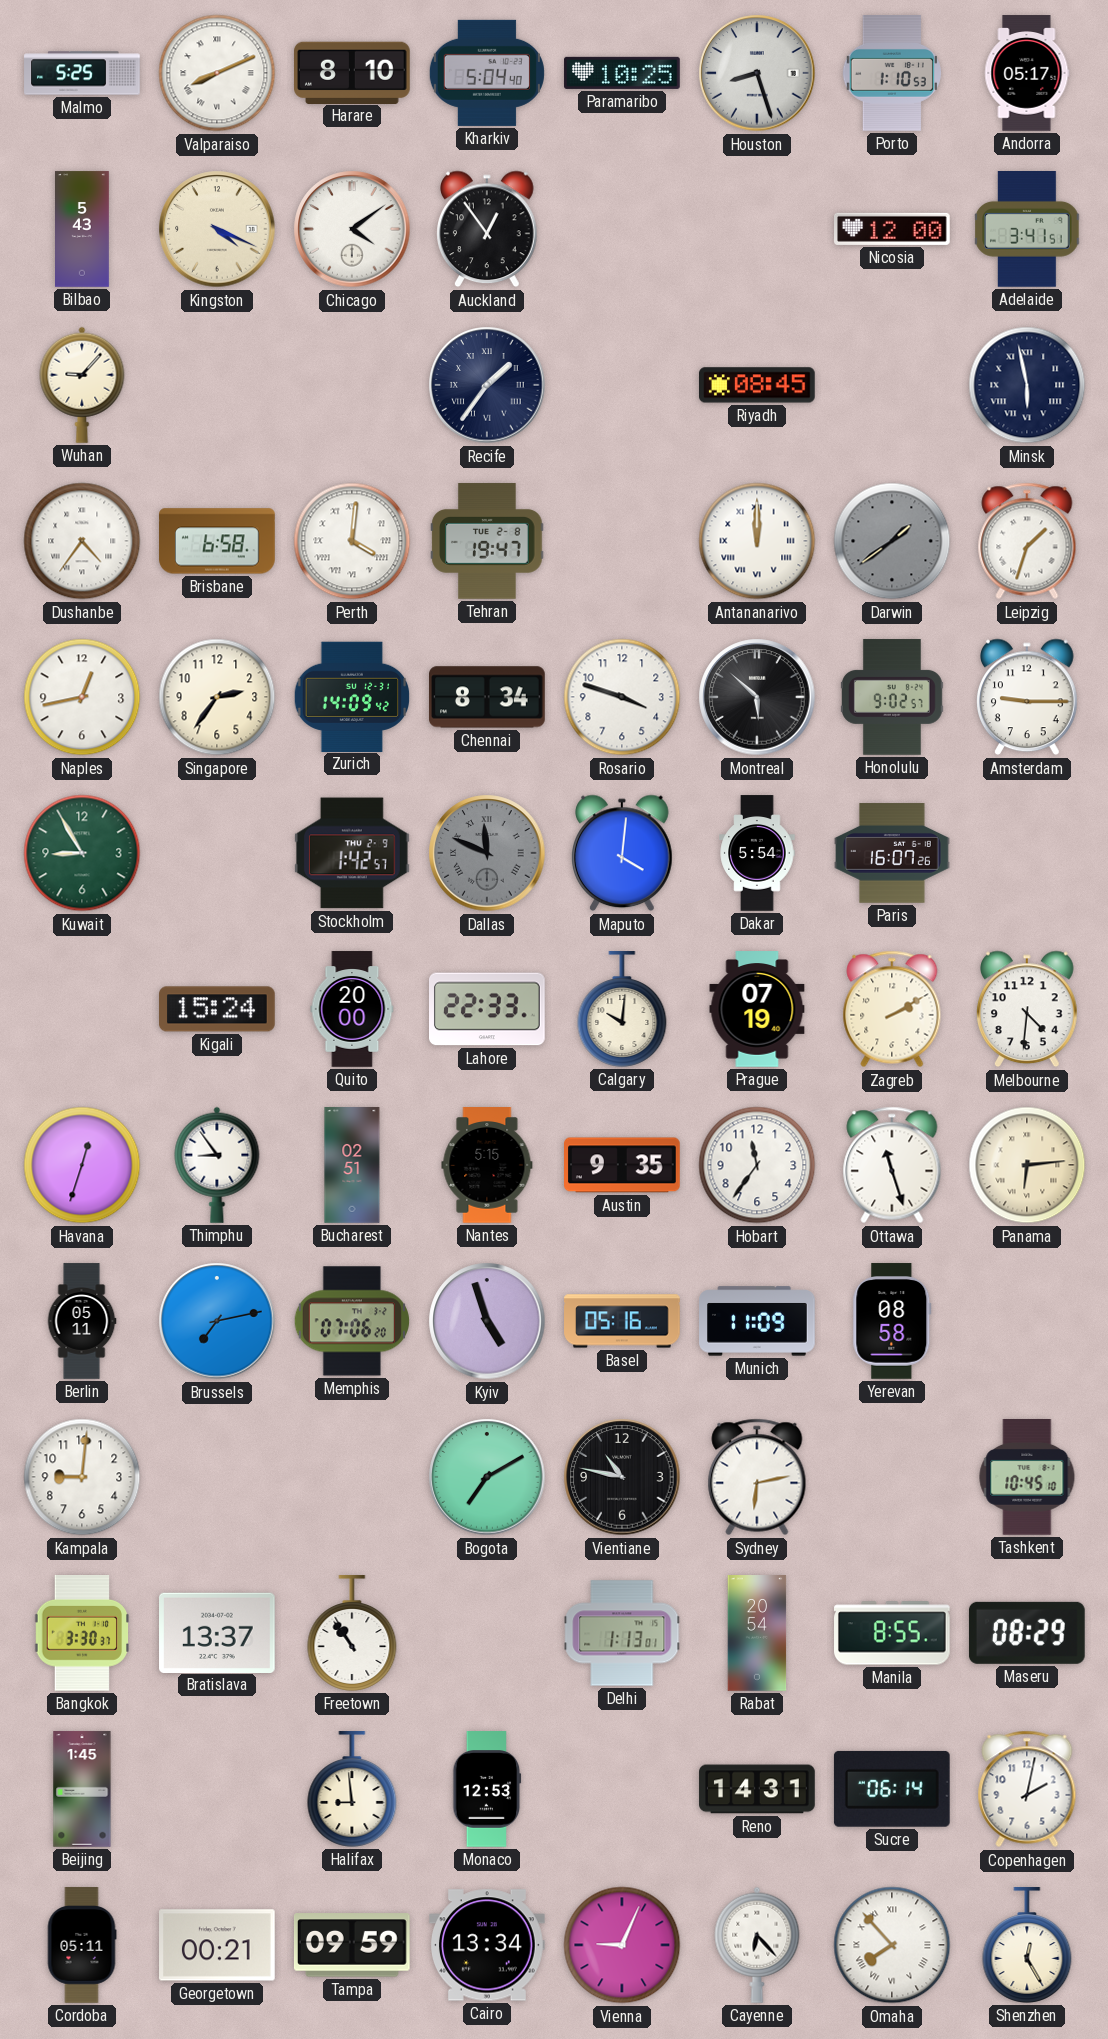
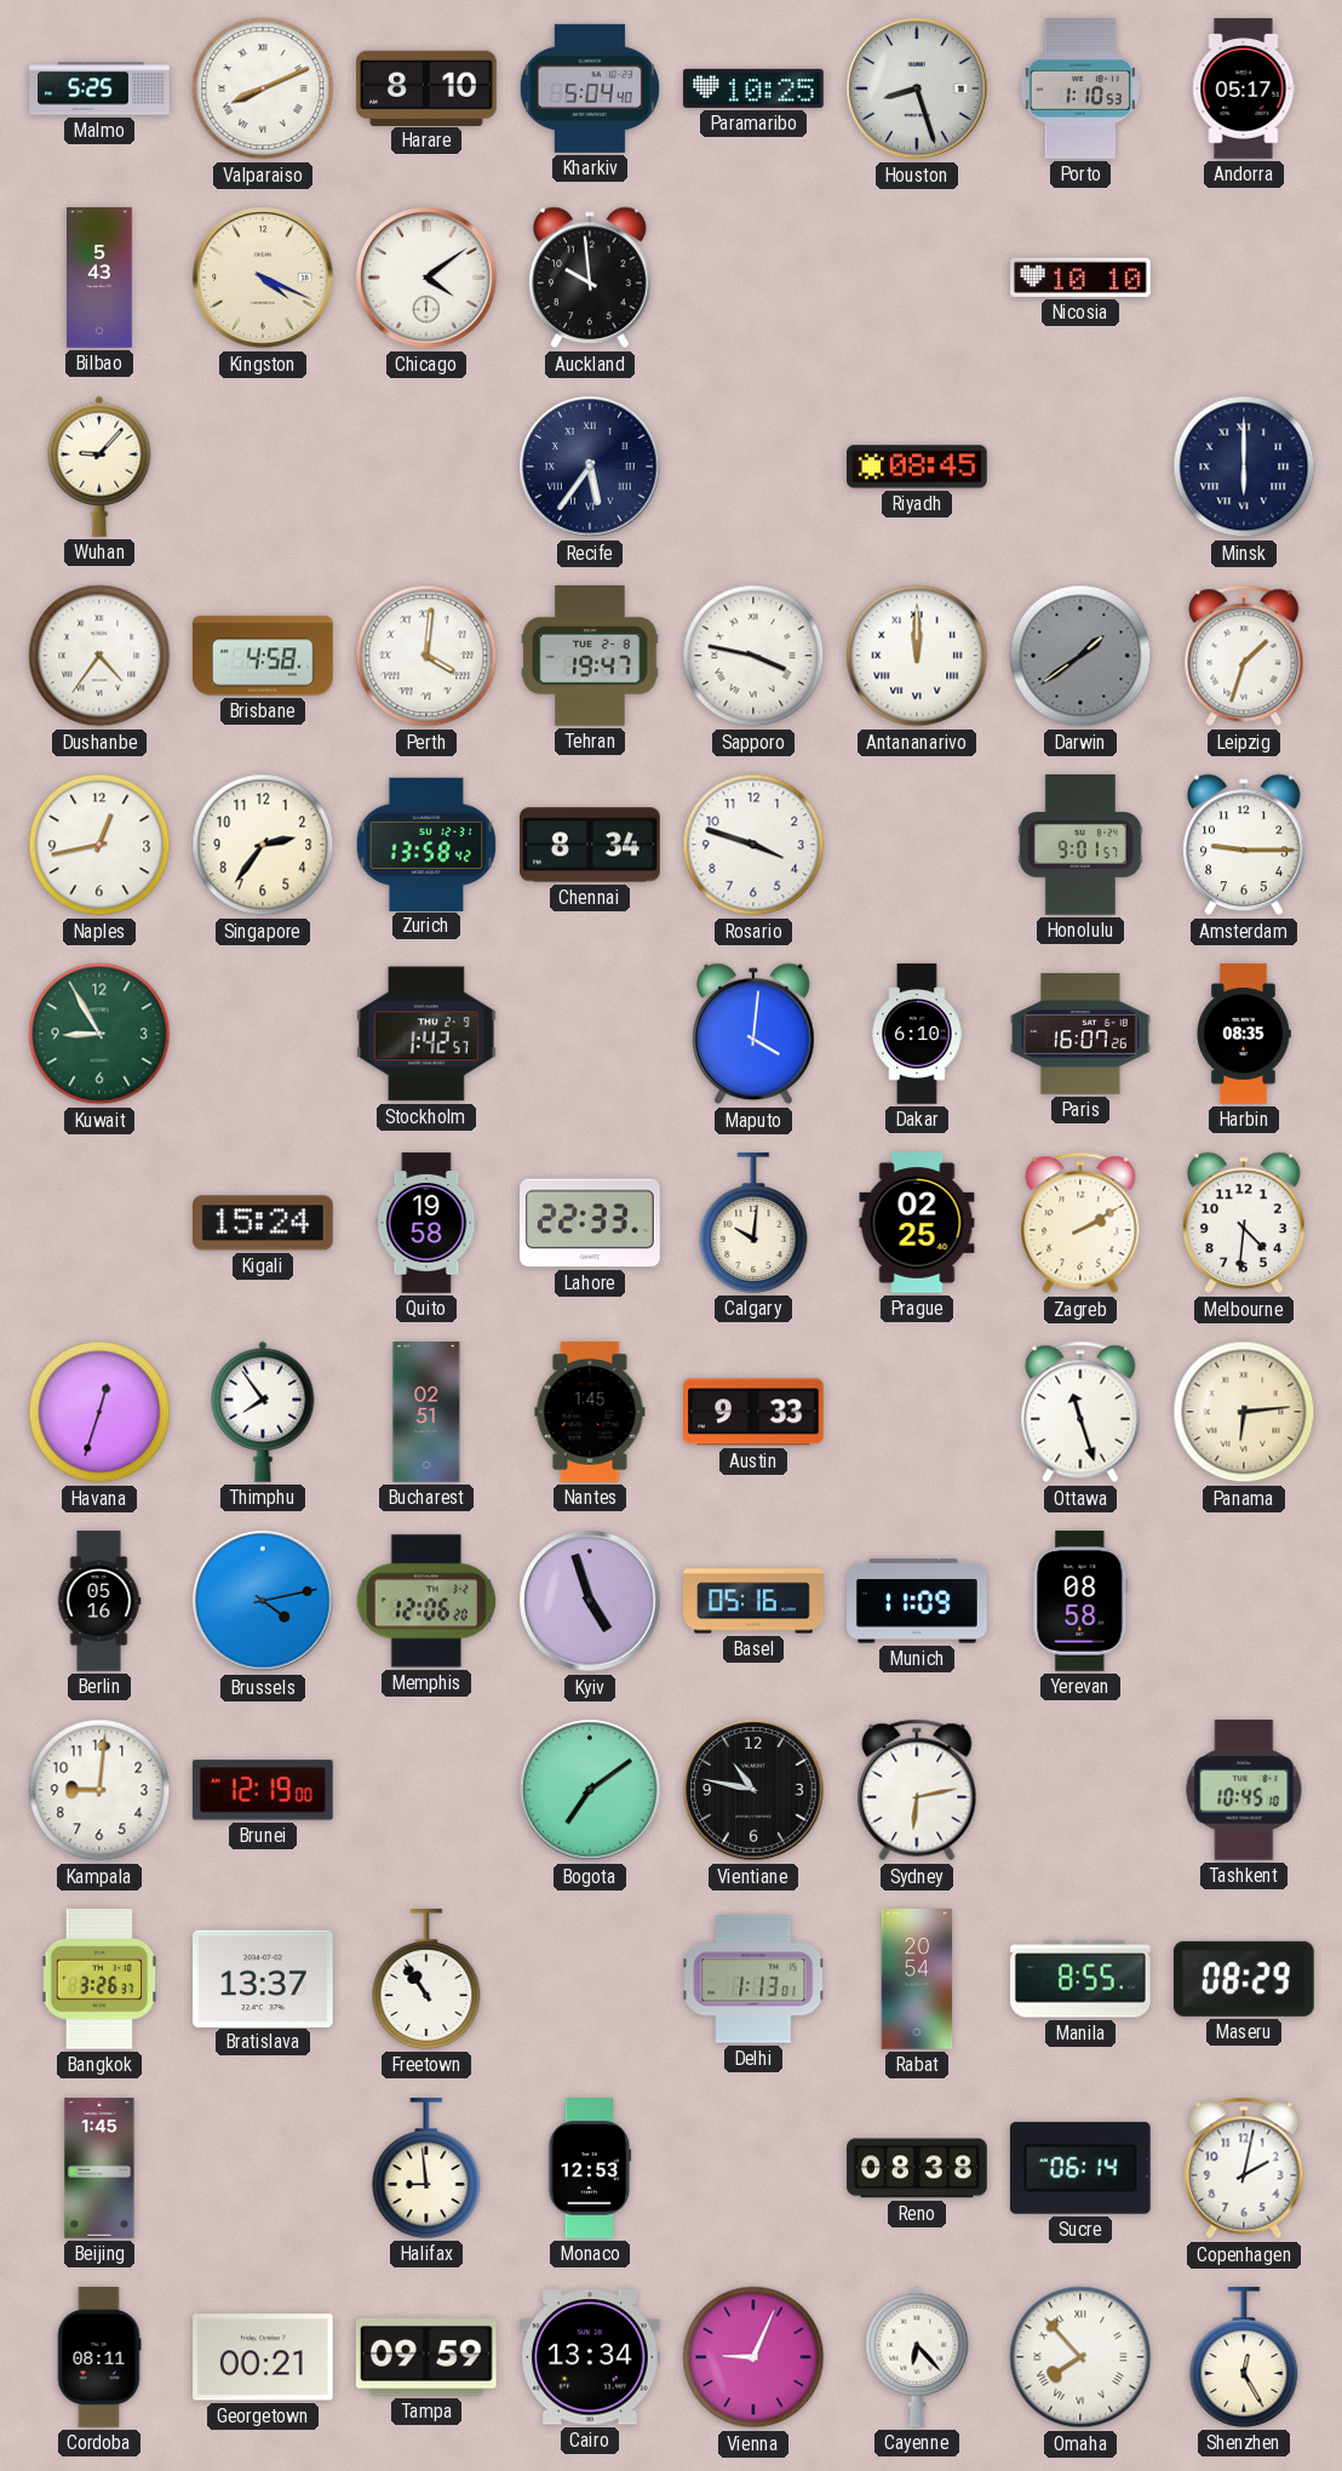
Auckland: 12:54 -> 9:59 (591, 278)
Nicosia: 12:00 -> 10:10 (1080, 278)
Adelaide: 3:41 -> none (1027, 230)
Recife: 1:36 -> 5:36 (590, 467)
Minsk: 5:58 -> 6:00 (1244, 467)
Brisbane: 6:58 -> 4:58 (263, 656)
Sapporo: none -> 3:47 (753, 656)
Zurich: 14:09 -> 13:58 (426, 843)
Montreal: 5:52 -> none (757, 697)
Honolulu: 9:02 -> 9:01 (1080, 845)
Dallas: 11:49 -> none (487, 853)
Dakar: 5:54 -> 6:10 (917, 1034)
Harbin: none -> 08:35 (1244, 1034)
Quito: 20:00 -> 19:58 (426, 1223)
Prague: 07:19 -> 02:25 (917, 1223)
Thimphu: 8:54 -> 7:54 (263, 1412)
Nantes: 5:15 -> 1:45 (590, 1412)
Austin: 9:35 -> 9:33 (755, 1412)
Hobart: 11:36 -> none (757, 1165)
Berlin: 05:11 -> 05:16 (99, 1601)
Brussels: 7:13 -> 4:13 (263, 1601)
Memphis: 07:06 -> 12:06 (425, 1601)
Brunei: none -> 12:19 (263, 1790)
Bogota: 7:10 -> 7:09 (590, 1790)
Bangkok: 3:30 -> 3:26 (99, 1980)
Reno: 14:31 -> 08:38 (917, 2168)
Cordoba: 05:11 -> 08:11 (99, 2357)
